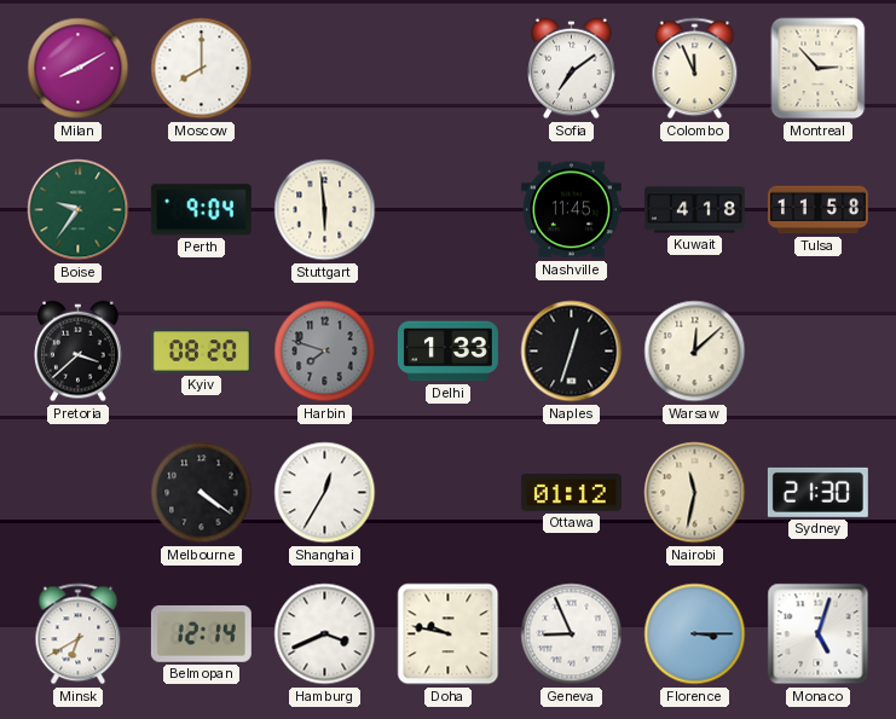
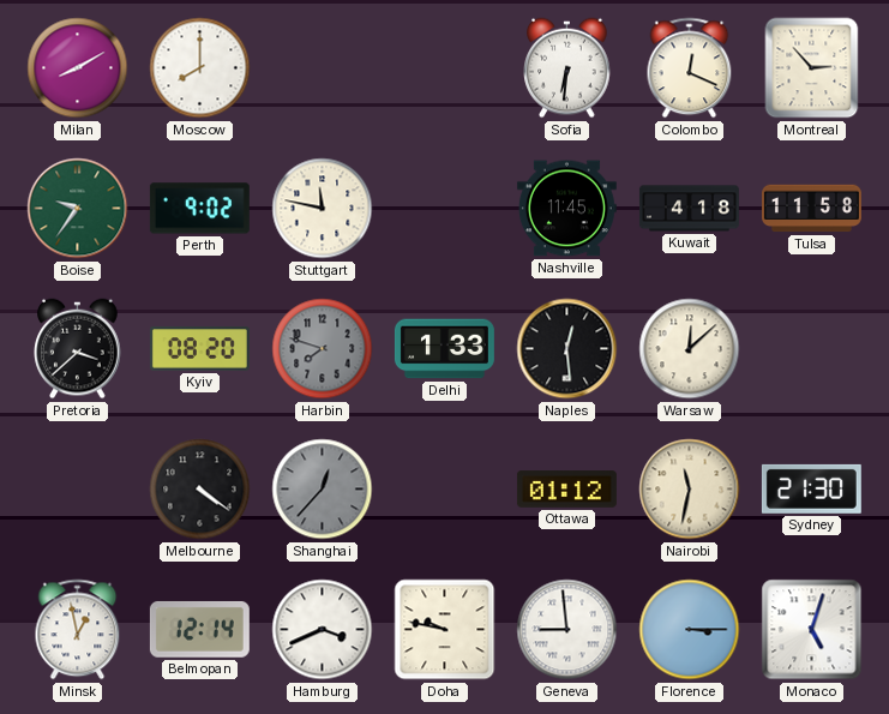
Sofia: 7:09 -> 6:31 (567, 68)
Colombo: 11:56 -> 12:19 (690, 68)
Perth: 9:04 -> 9:02 (199, 209)
Stuttgart: 5:59 -> 11:47 (323, 209)
Naples: 12:33 -> 12:29 (567, 349)
Shanghai: 12:35 -> 12:37 (323, 490)
Shanghai dial: white -> grey (323, 490)
Minsk: 6:40 -> 12:58 (78, 630)
Geneva: 8:56 -> 8:59 (567, 630)
